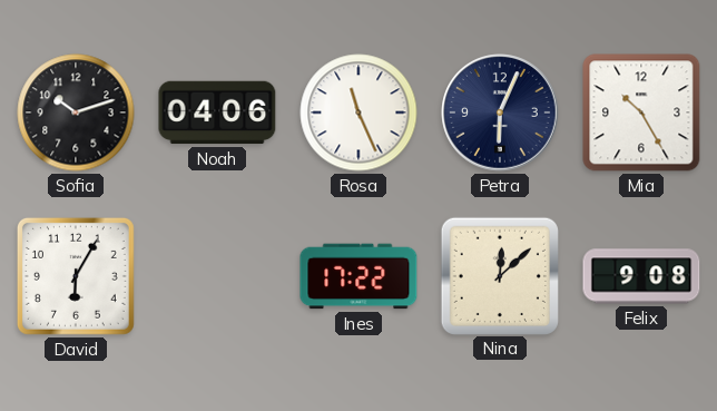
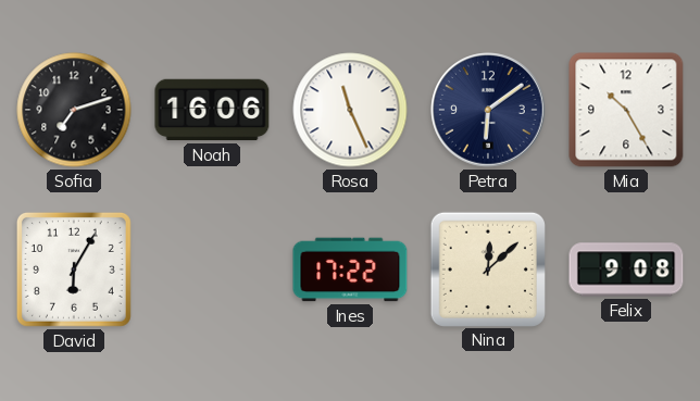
Sofia: 10:12 -> 7:12 (74, 110)
Noah: 04:06 -> 16:06 (212, 110)
Petra: 6:04 -> 6:09 (488, 110)
